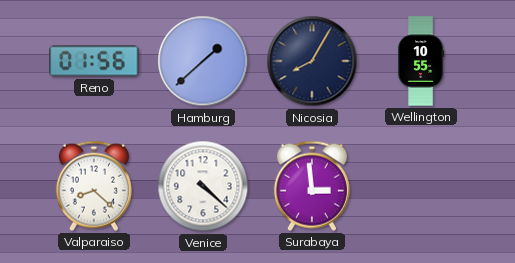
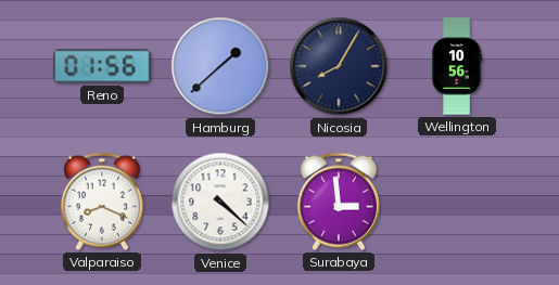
Wellington: 10:55 -> 10:56 (457, 66)
Valparaiso: 8:22 -> 8:19 (102, 202)
